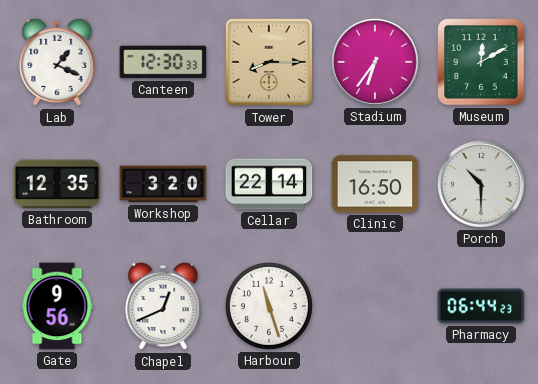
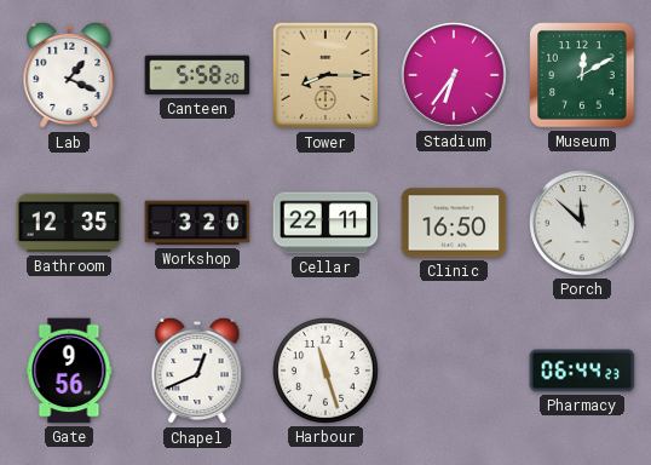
Canteen: 12:30 -> 5:58 (197, 75)
Cellar: 22:14 -> 22:11 (325, 223)
Porch: 10:30 -> 11:52 (583, 224)
